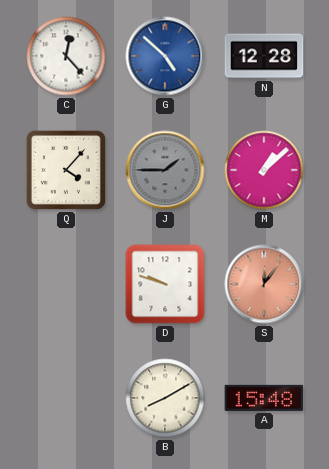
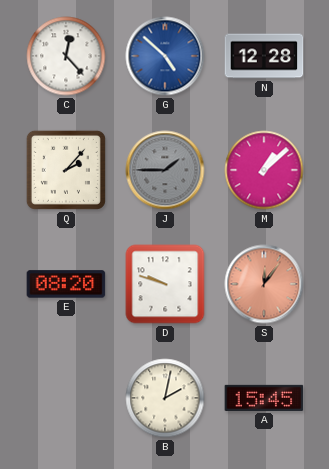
Q: 4:07 -> 2:07 (66, 170)
E: none -> 08:20 (66, 284)
B: 8:10 -> 2:02 (165, 398)
A: 15:48 -> 15:45 (264, 398)
